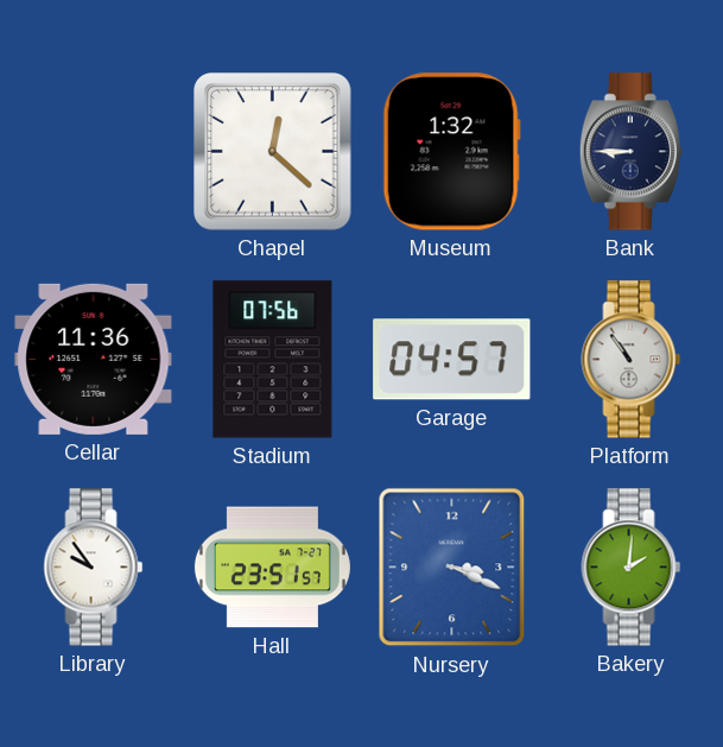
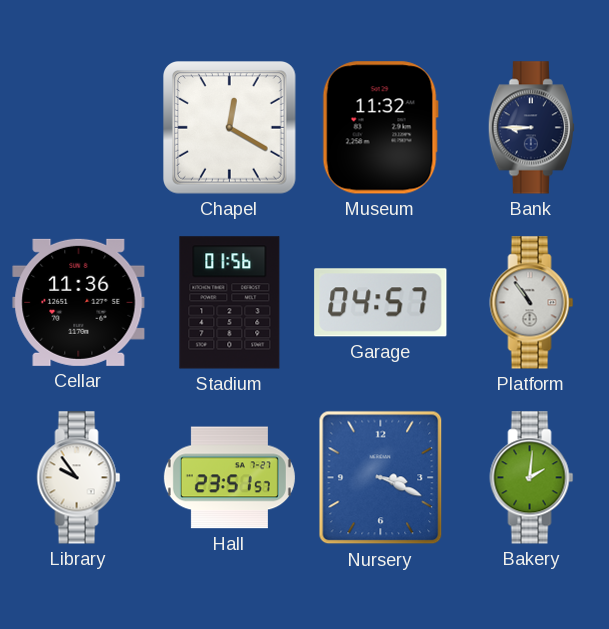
Chapel: 12:22 -> 12:20 (230, 128)
Museum: 1:32 -> 11:32 (380, 128)
Stadium: 07:56 -> 01:56 (230, 303)
